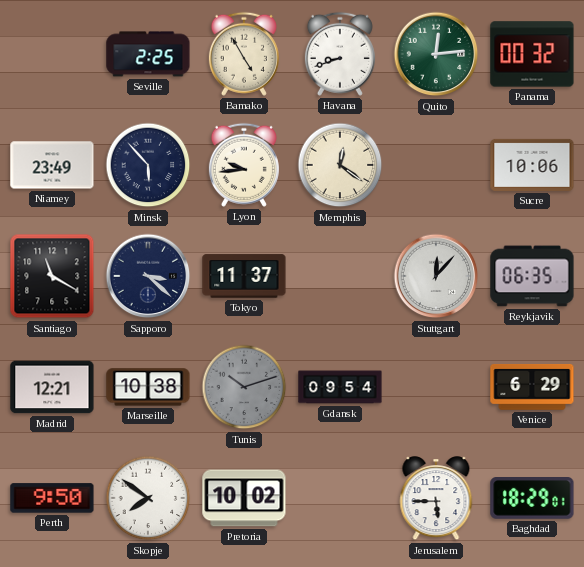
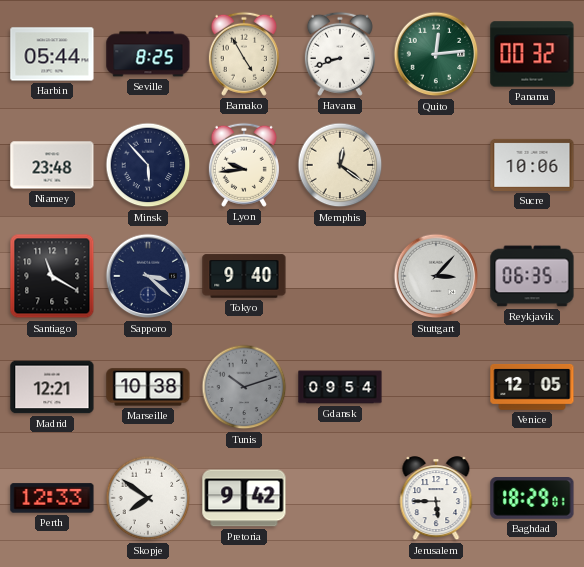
Harbin: none -> 05:44 (52, 54)
Seville: 2:25 -> 8:25 (148, 54)
Niamey: 23:49 -> 23:48 (52, 165)
Tokyo: 11:37 -> 9:40 (244, 276)
Stuttgart: 12:07 -> 3:07 (436, 276)
Venice: 6:29 -> 12:05 (532, 387)
Perth: 9:50 -> 12:33 (52, 498)
Pretoria: 10:02 -> 9:42 (244, 498)
